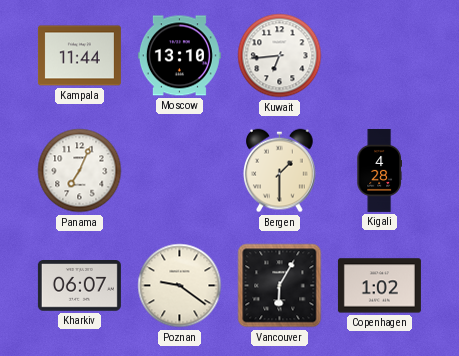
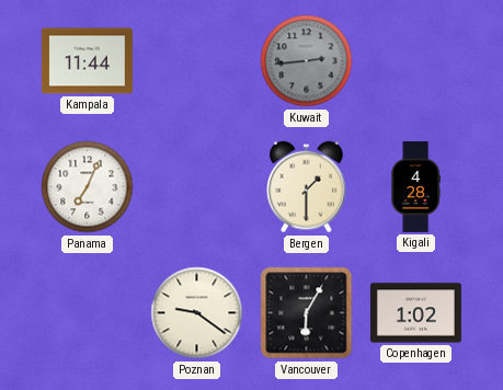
Moscow: 13:10 -> none (179, 56)
Kuwait: 6:44 -> 2:44 (307, 61)
Kuwait dial: white -> grey (307, 61)
Kharkiv: 06:07 -> none (79, 286)
